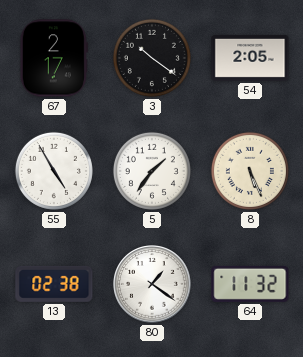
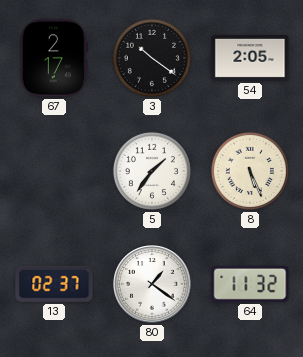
55: 4:55 -> none (54, 171)
13: 02:38 -> 02:37 (54, 284)
